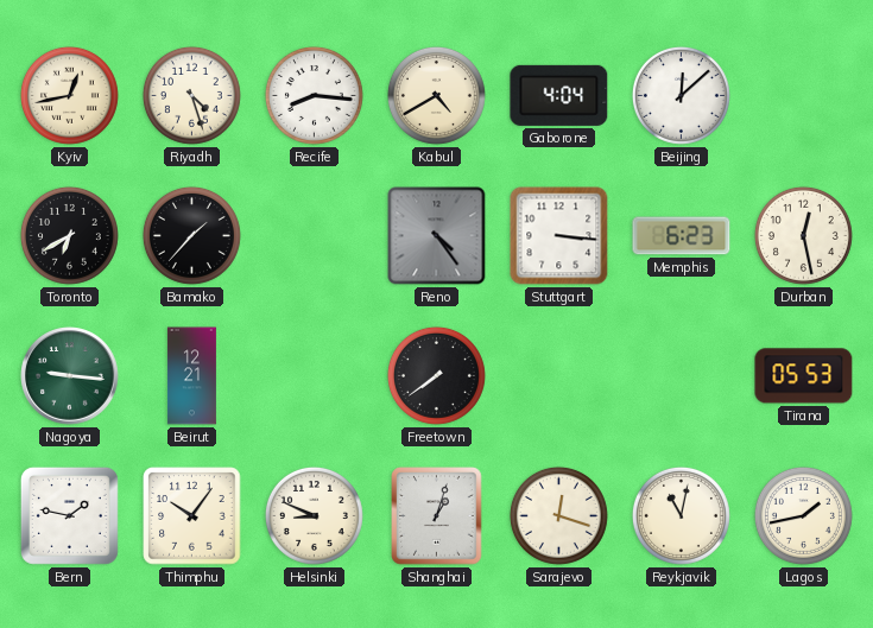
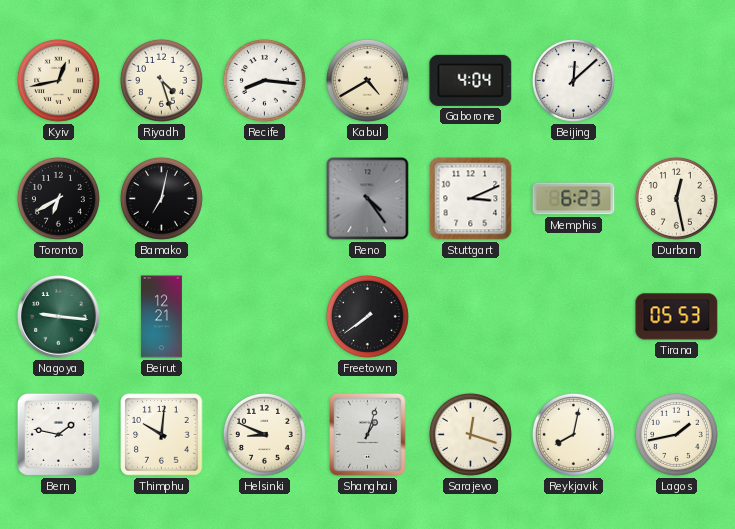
Bamako: 1:37 -> 7:02 (161, 198)
Stuttgart: 3:16 -> 3:11 (471, 199)
Thimphu: 10:06 -> 10:01 (162, 435)
Reykjavik: 11:02 -> 8:02 (573, 434)
